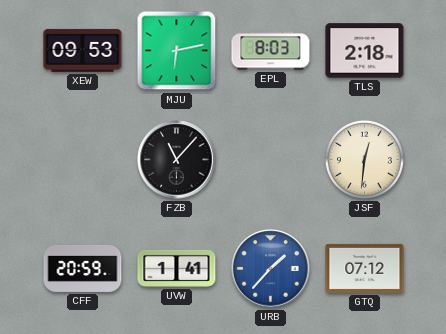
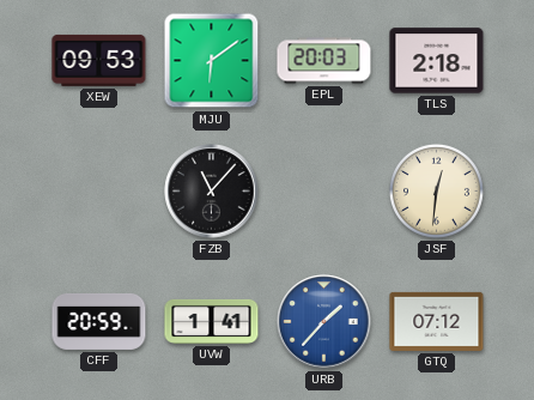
MJU: 6:13 -> 6:09 (212, 61)
EPL: 8:03 -> 20:03 (324, 61)
